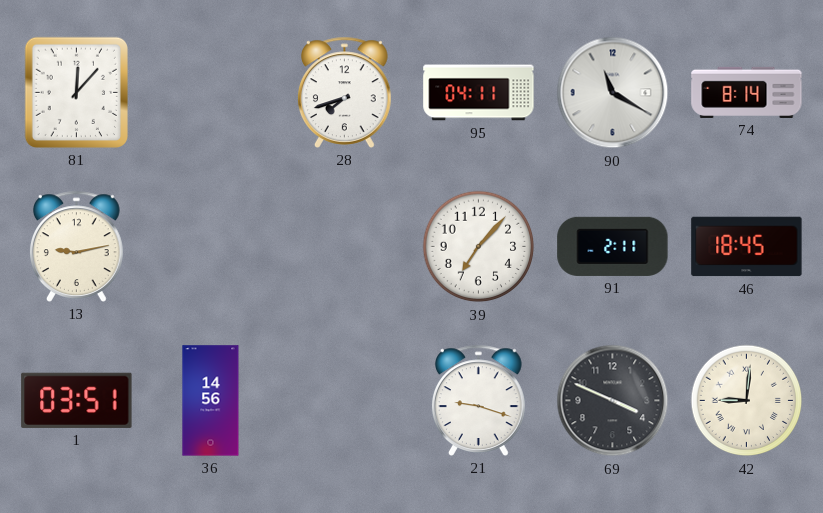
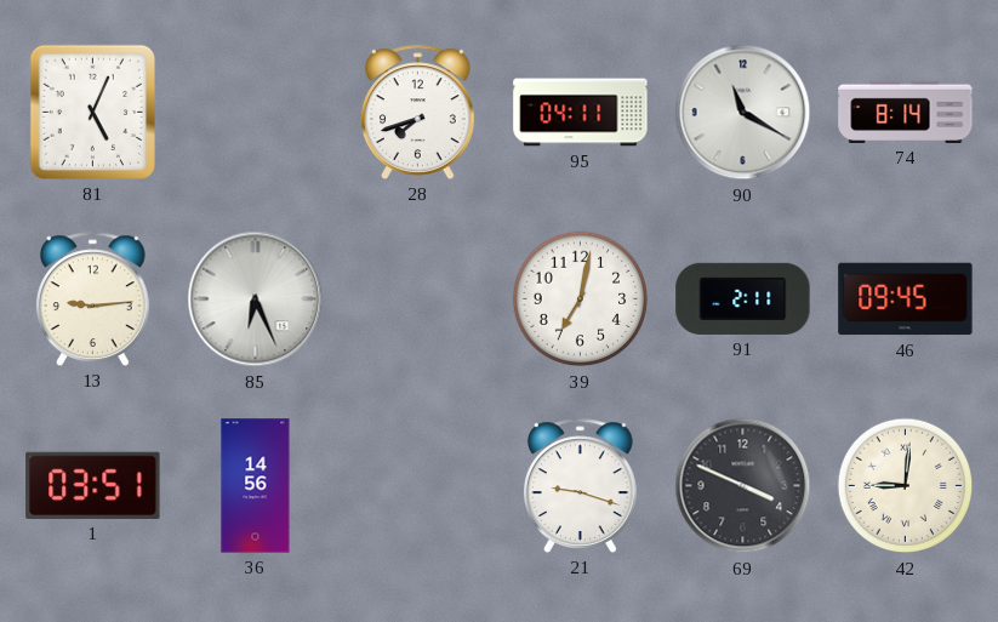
81: 12:07 -> 5:04 (92, 112)
13: 9:13 -> 9:14 (92, 298)
85: none -> 6:26 (256, 299)
39: 7:07 -> 7:02 (581, 299)
46: 18:45 -> 09:45 (906, 299)
